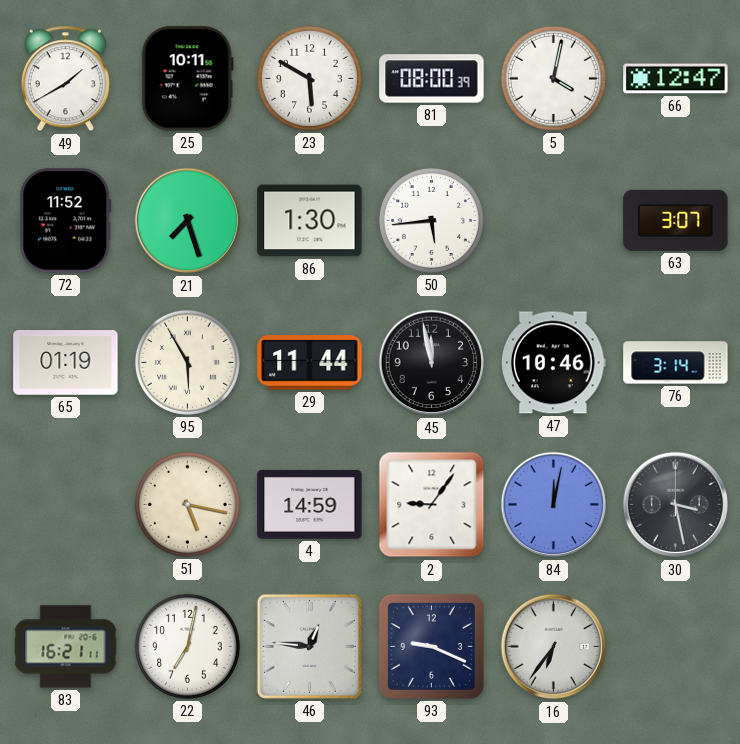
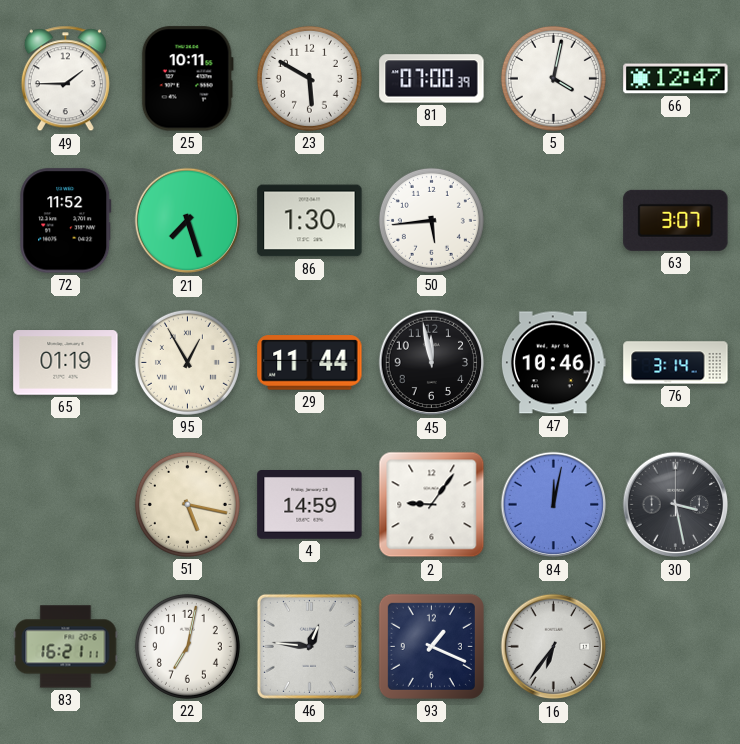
49: 1:40 -> 1:45 (65, 79)
81: 08:00 -> 07:00 (432, 79)
95: 5:55 -> 12:55 (187, 362)
93: 9:19 -> 1:19 (431, 646)
